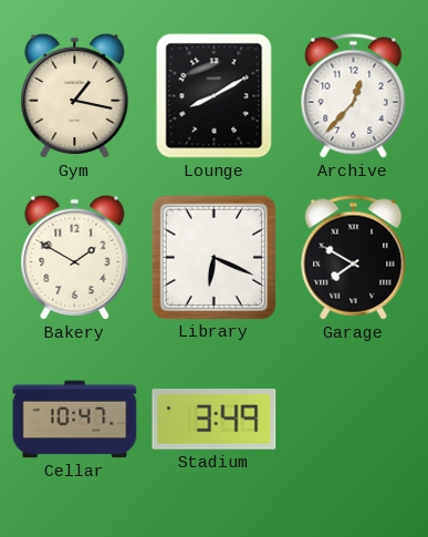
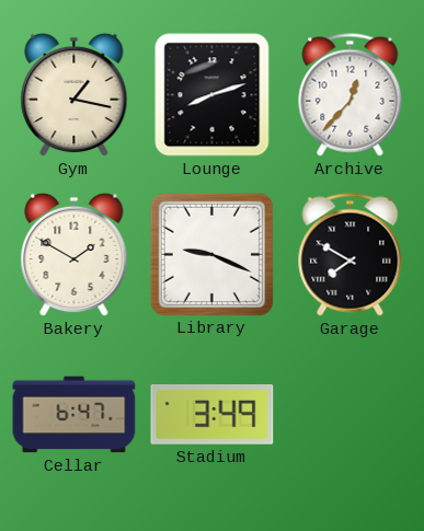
Lounge: 8:10 -> 8:12 (213, 95)
Library: 6:19 -> 9:19 (211, 254)
Cellar: 10:47 -> 6:47 (75, 415)
